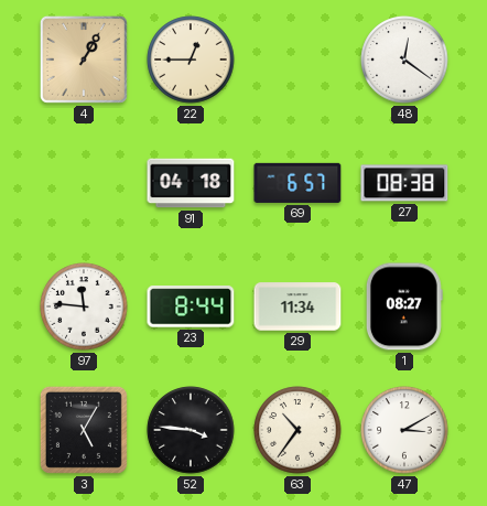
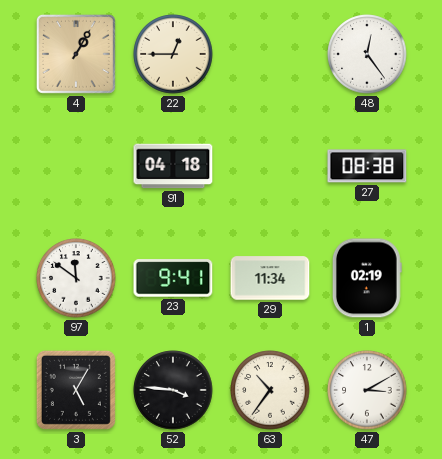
48: 12:21 -> 12:24 (367, 54)
69: 6:57 -> none (297, 183)
97: 11:46 -> 11:51 (76, 278)
23: 8:44 -> 9:41 (173, 278)
1: 08:27 -> 02:19 (367, 278)
